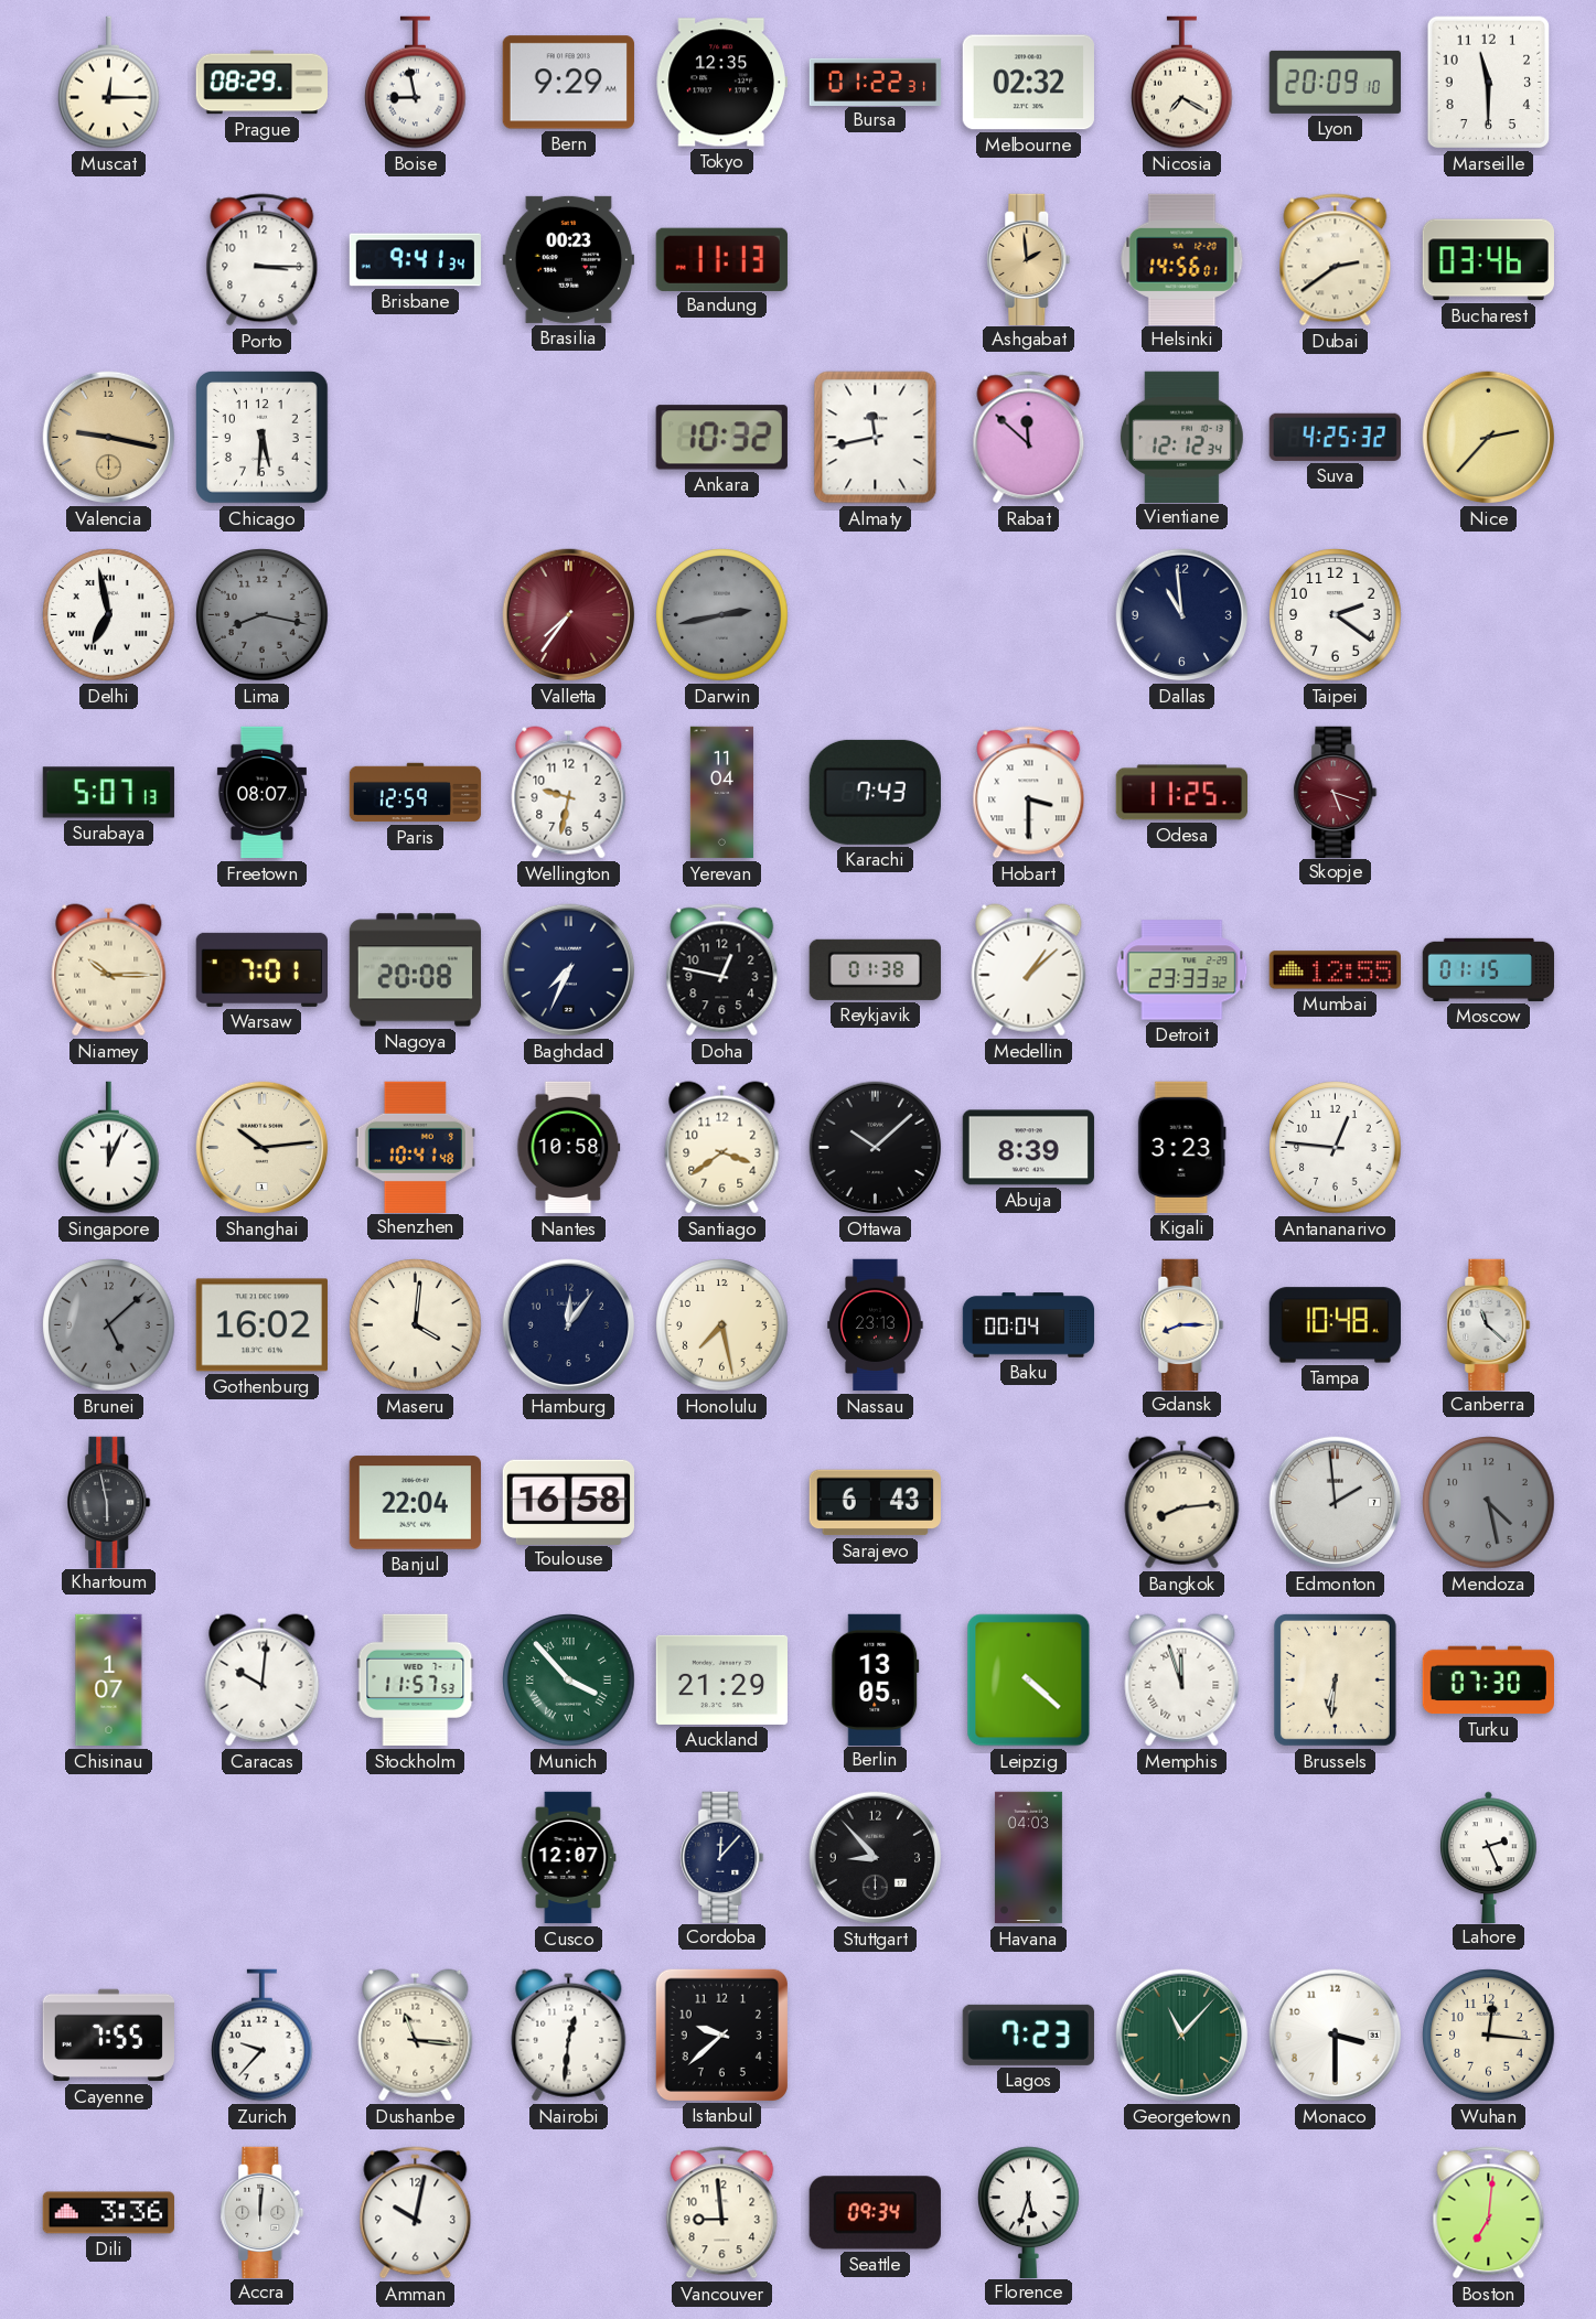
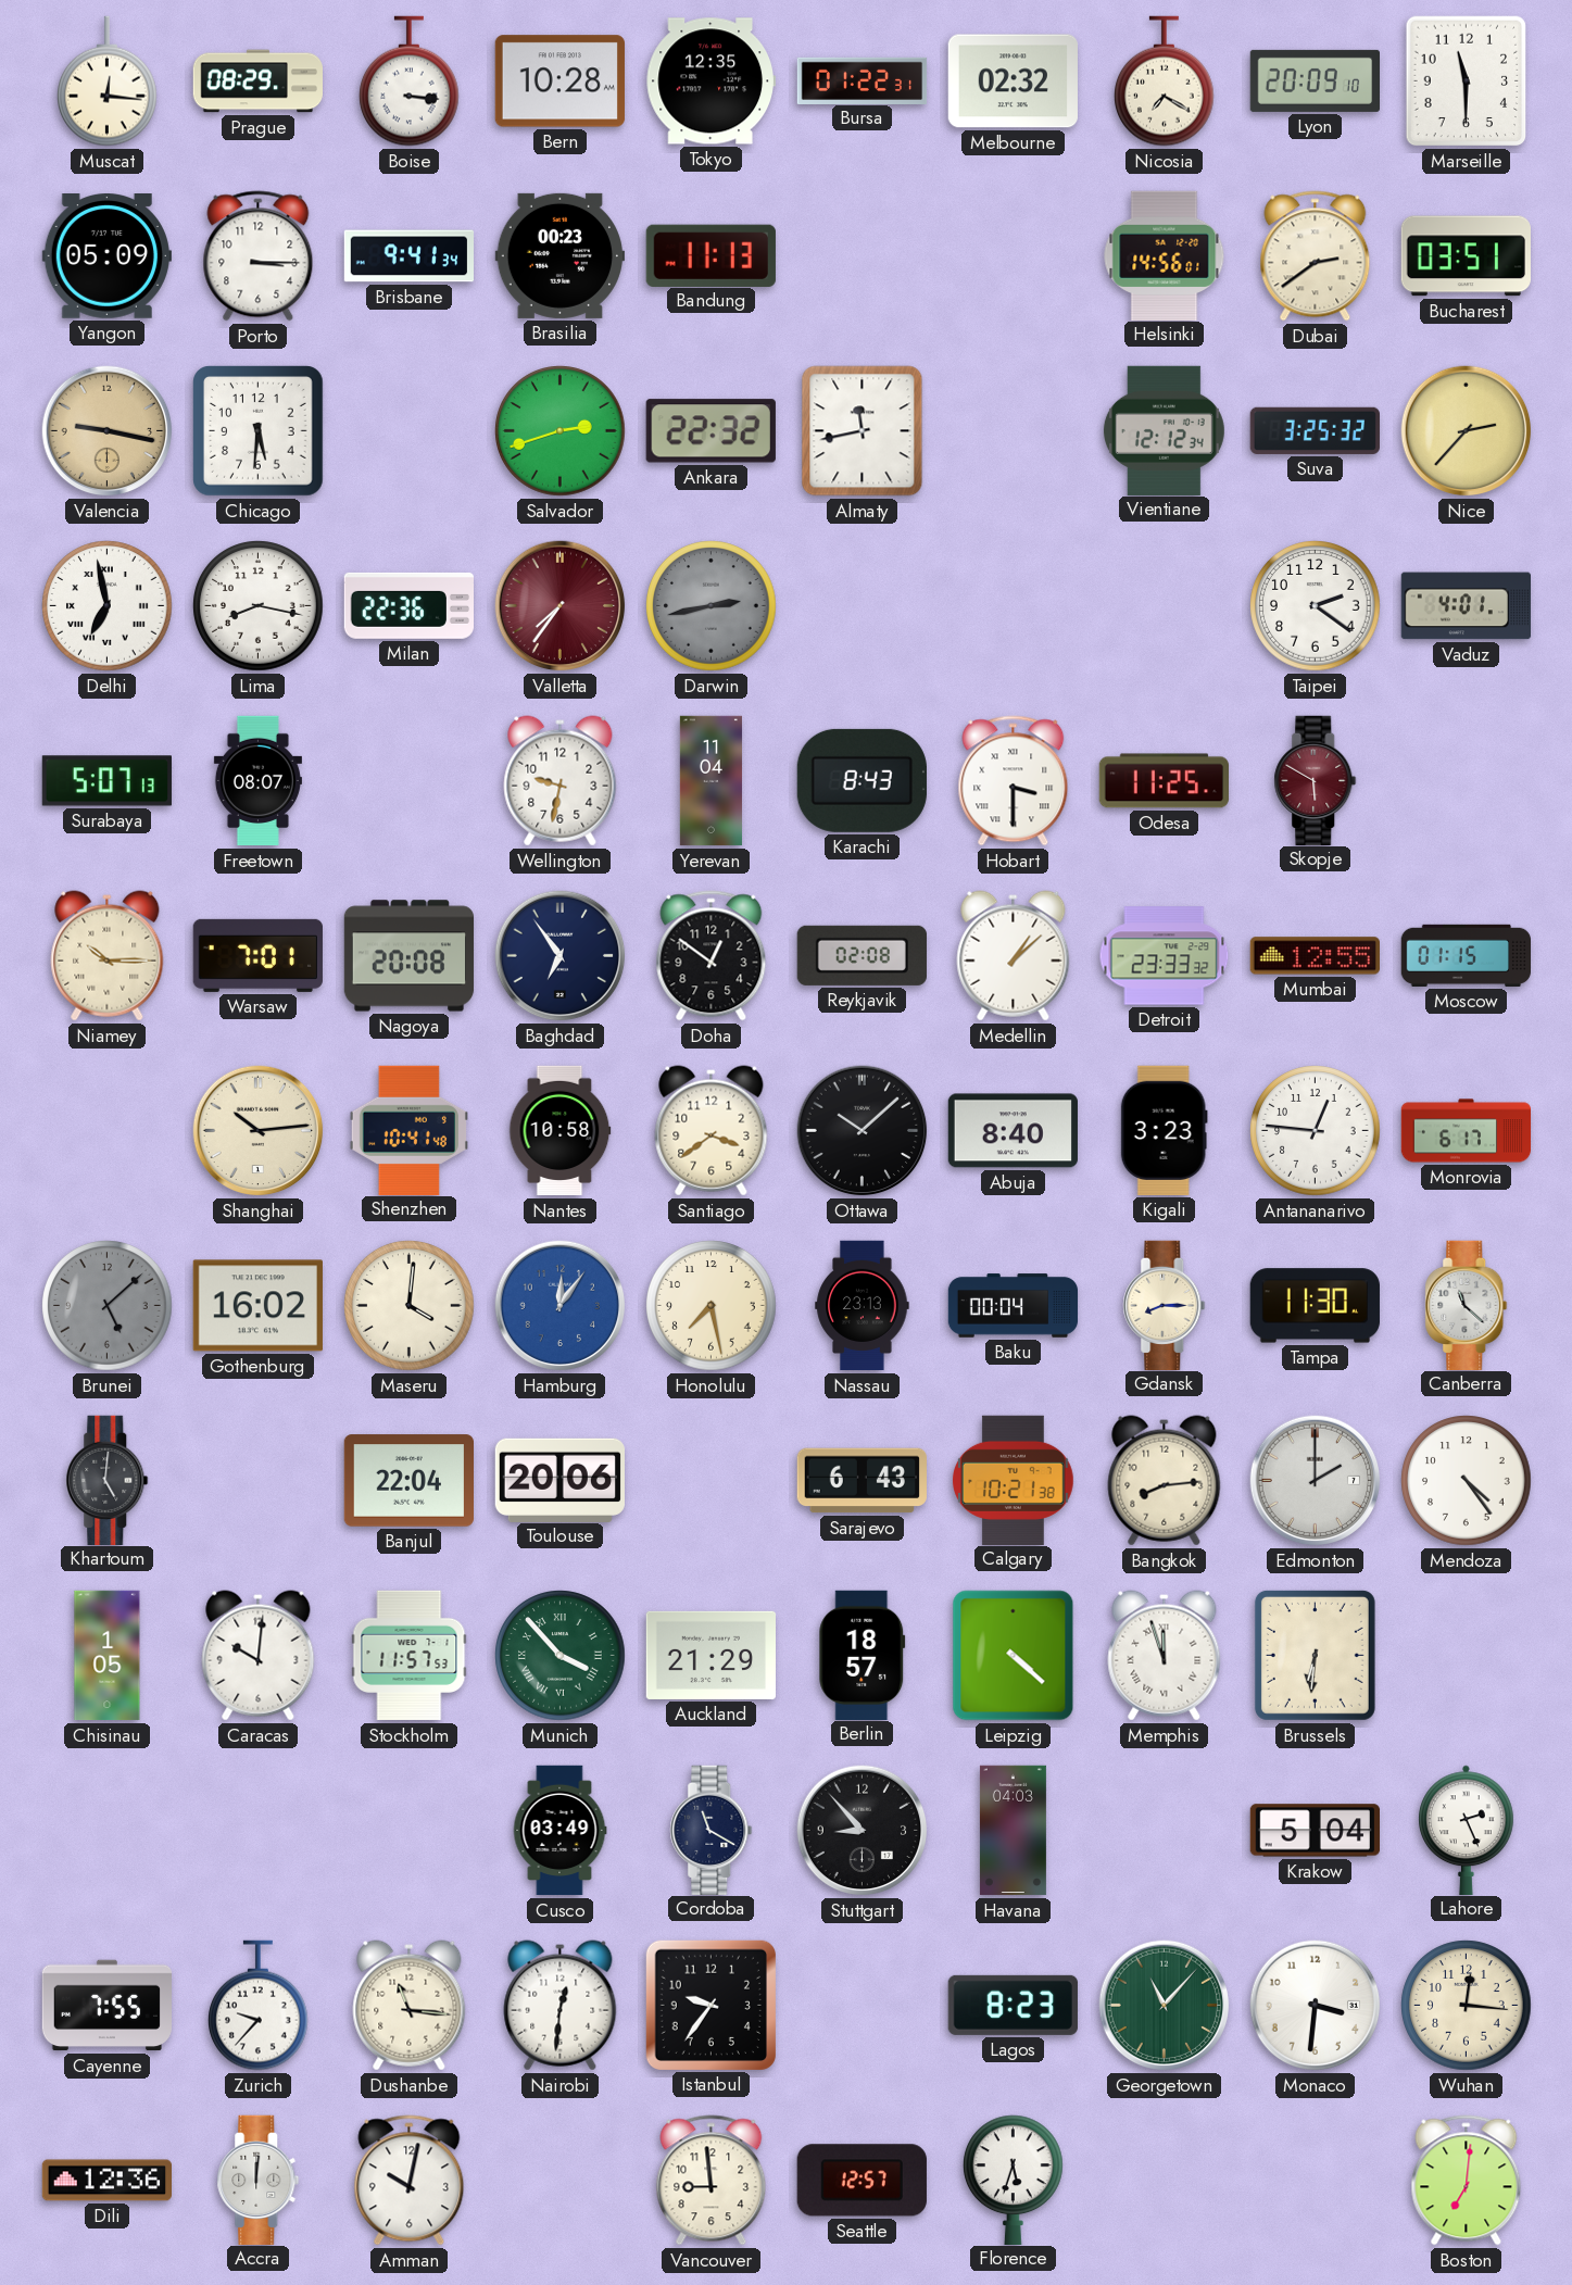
Muscat: 12:15 -> 12:16 (108, 81)
Boise: 8:58 -> 3:16 (410, 81)
Bern: 9:29 -> 10:28 (559, 81)
Yangon: none -> 05:09 (106, 256)
Ashgabat: 1:59 -> none (1029, 259)
Bucharest: 03:46 -> 03:51 (1466, 256)
Salvador: none -> 2:42 (561, 431)
Ankara: 10:32 -> 22:32 (710, 431)
Rabat: 11:52 -> none (1029, 438)
Suva: 4:25 -> 3:25 (1315, 430)
Lima dial: grey -> white (259, 606)
Milan: none -> 22:36 (408, 605)
Dallas: 10:59 -> none (1182, 615)
Vaduz: none -> 4:01 (1466, 606)
Paris: 12:59 -> none (416, 793)
Karachi: 7:43 -> 8:43 (862, 780)
Skopje: 5:18 -> 5:50 (1316, 780)
Baghdad: 7:34 -> 6:54 (561, 956)
Doha: 12:47 -> 12:51 (712, 956)
Reykjavik: 01:38 -> 02:08 (862, 955)
Singapore: 12:04 -> none (109, 1148)
Abuja: 8:39 -> 8:40 (1013, 1131)
Monrovia: none -> 6:17 (1467, 1131)
Hamburg dial: navy -> blue (561, 1306)
Tampa: 10:48 -> 11:30 (1315, 1306)
Khartoum: 5:58 -> 5:01 (108, 1480)
Toulouse: 16:58 -> 20:06 (559, 1480)
Calgary: none -> 10:21 (1014, 1480)
Edmonton: 1:59 -> 2:00 (1316, 1481)
Mendoza: 4:28 -> 4:24 (1467, 1481)
Mendoza dial: grey -> white (1467, 1481)
Chisinau: 1:07 -> 1:05 (108, 1656)
Berlin: 13:05 -> 18:57 (863, 1655)
Turku: 07:30 -> none (1488, 1681)
Cusco: 12:07 -> 03:49 (559, 1831)
Cordoba: 12:07 -> 11:20 (712, 1830)
Krakow: none -> 5:04 (1315, 1831)
Istanbul: 9:38 -> 9:36 (710, 2005)
Lagos: 7:23 -> 8:23 (1013, 2005)
Monaco: 3:30 -> 3:31 (1316, 2006)
Dili: 3:36 -> 12:36 (106, 2181)
Seattle: 09:34 -> 12:57 (862, 2181)
